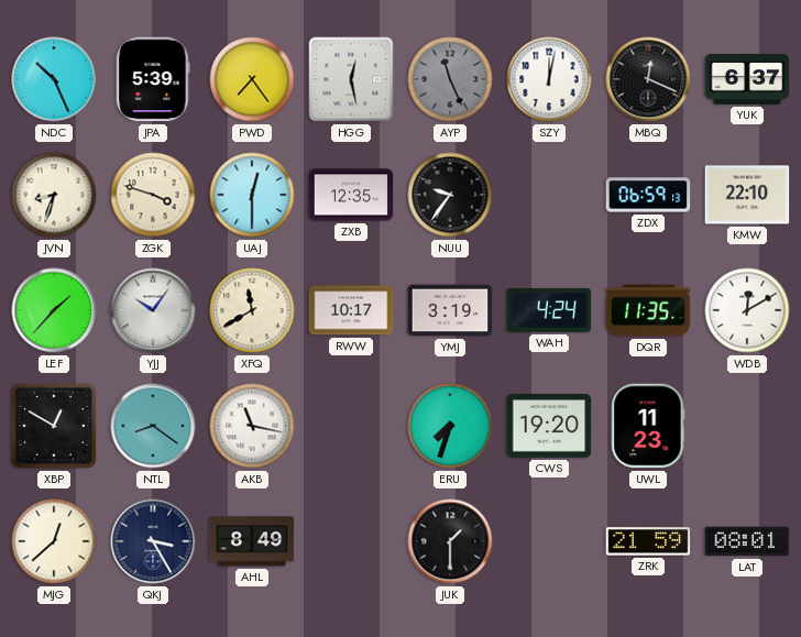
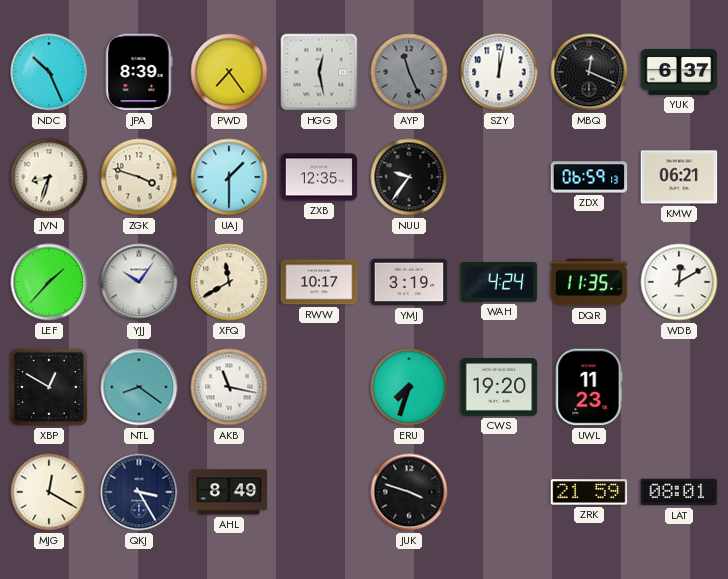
JPA: 5:39 -> 8:39 (139, 72)
UAJ: 12:30 -> 1:30 (229, 177)
KMW: 22:10 -> 06:21 (679, 177)
MJG: 12:38 -> 12:20 (49, 492)
JUK: 1:30 -> 3:48 (409, 492)
